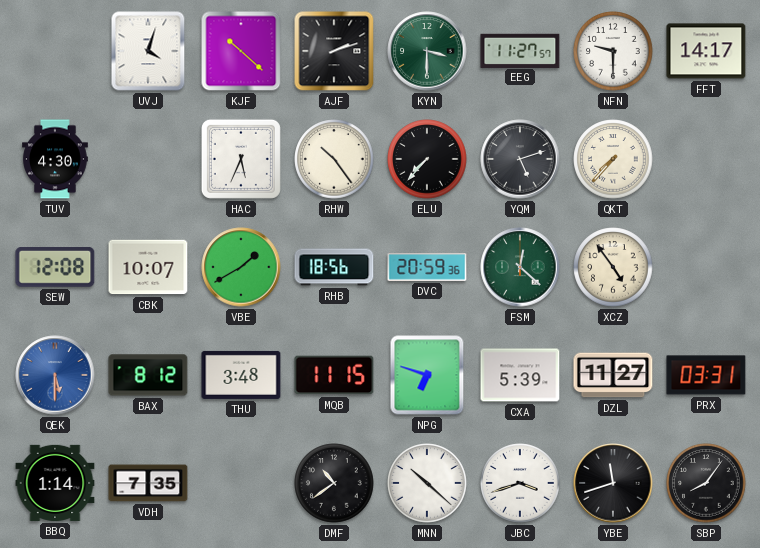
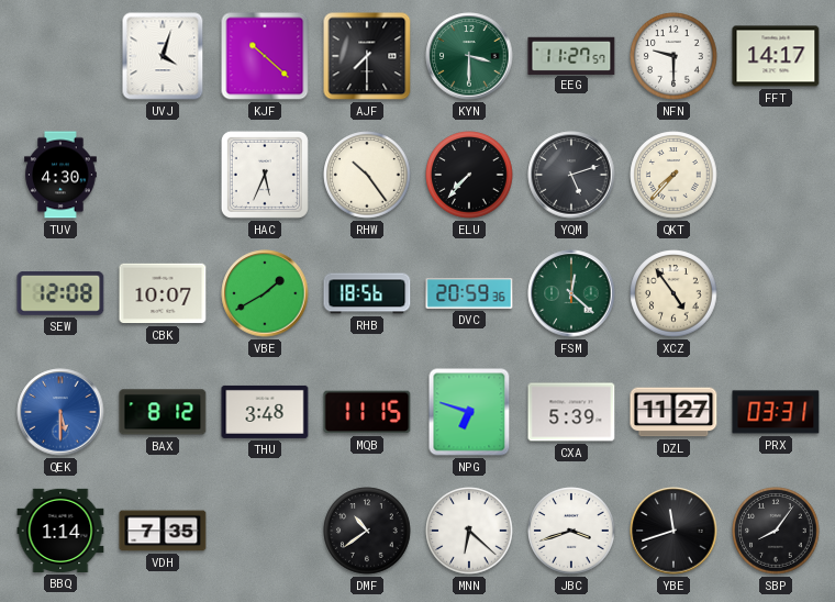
AJF: 2:12 -> 7:30 (367, 56)
MNN: 10:22 -> 6:22 (469, 531)
